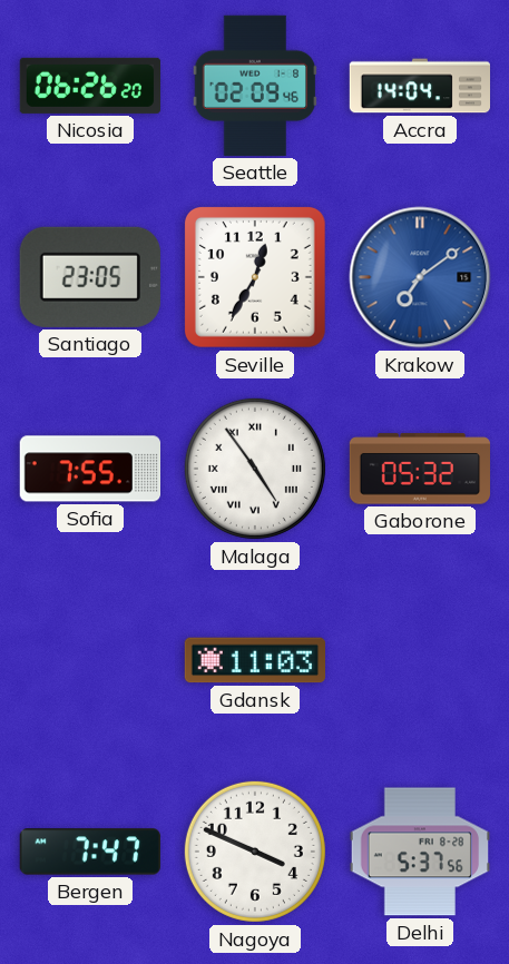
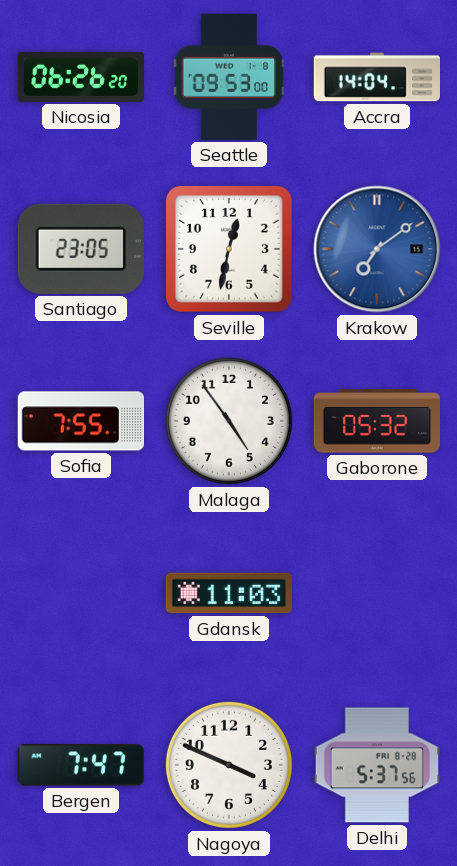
Seattle: 02:09 -> 09:53 (229, 77)
Seville: 12:35 -> 12:32 (229, 249)
Malaga numerals: Roman -> Arabic (229, 421)
